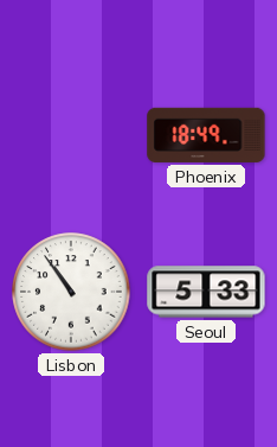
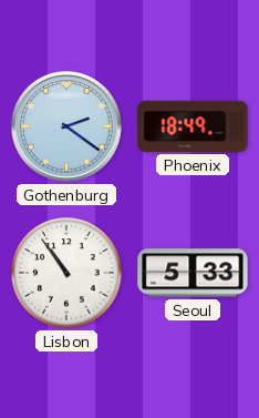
Gothenburg: none -> 2:21 (66, 126)
